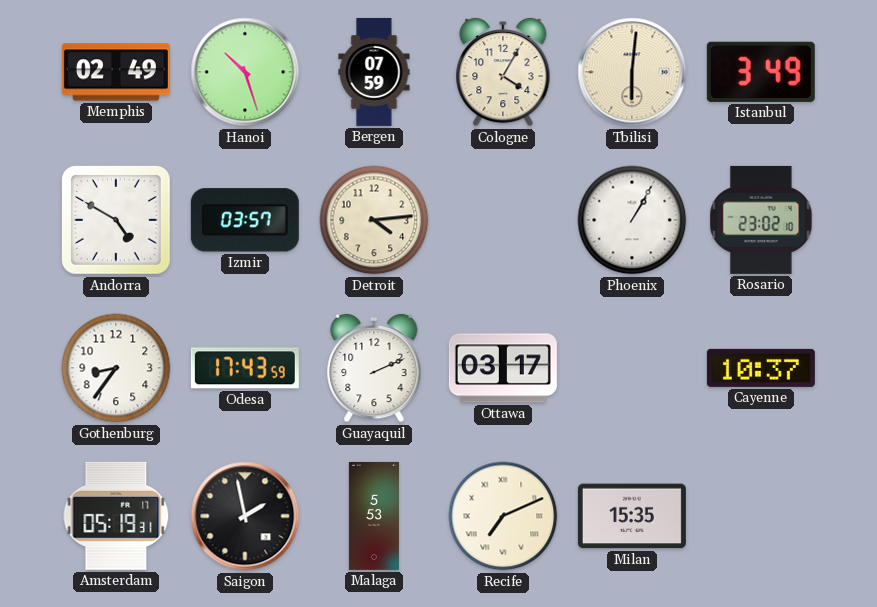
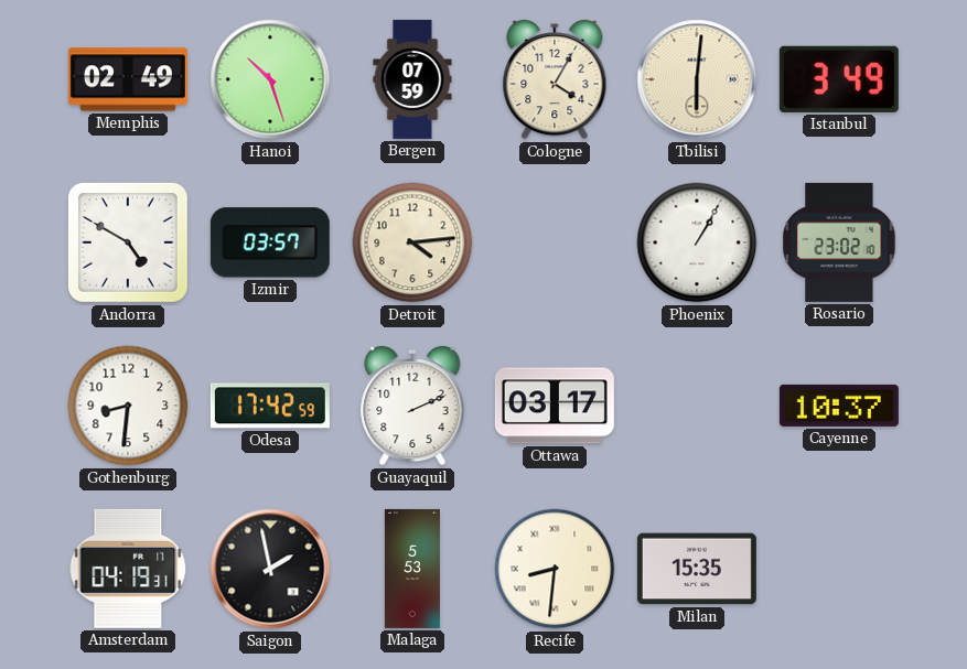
Gothenburg: 8:36 -> 8:31 (128, 406)
Odesa: 17:43 -> 17:42 (270, 406)
Amsterdam: 05:19 -> 04:19 (128, 569)
Recife: 7:11 -> 8:31 (555, 569)
